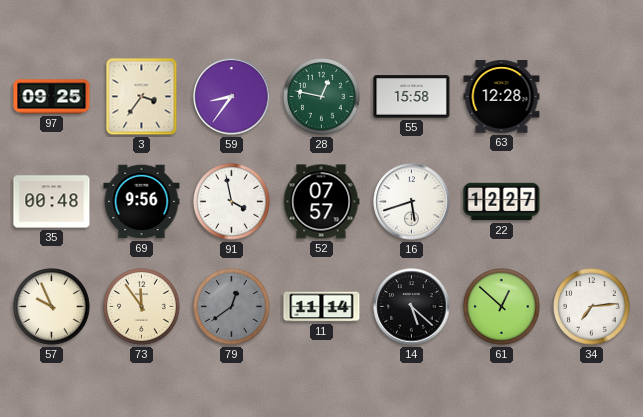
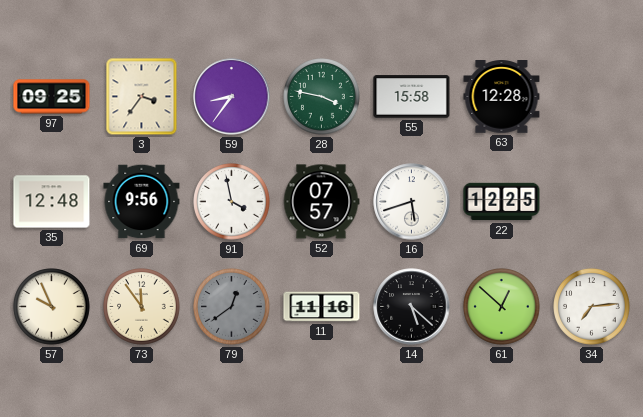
28: 12:47 -> 3:47 (322, 97)
35: 00:48 -> 12:48 (52, 202)
22: 12:27 -> 12:25 (502, 202)
11: 11:14 -> 11:16 (322, 307)
